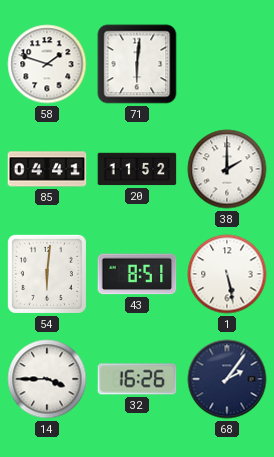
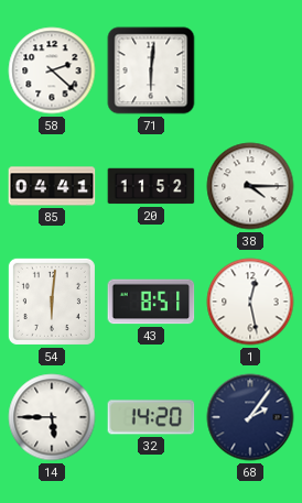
58: 1:48 -> 2:22 (52, 70)
38: 2:00 -> 4:15 (250, 186)
1: 5:28 -> 12:28 (250, 302)
14: 3:45 -> 5:45 (52, 417)
32: 16:26 -> 14:20 (151, 417)
